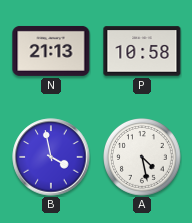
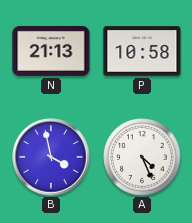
A: 4:28 -> 4:26 (143, 158)
